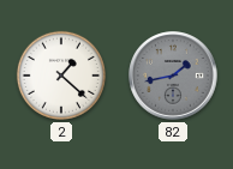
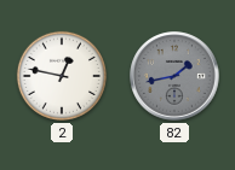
2: 1:22 -> 12:47 (62, 76)
